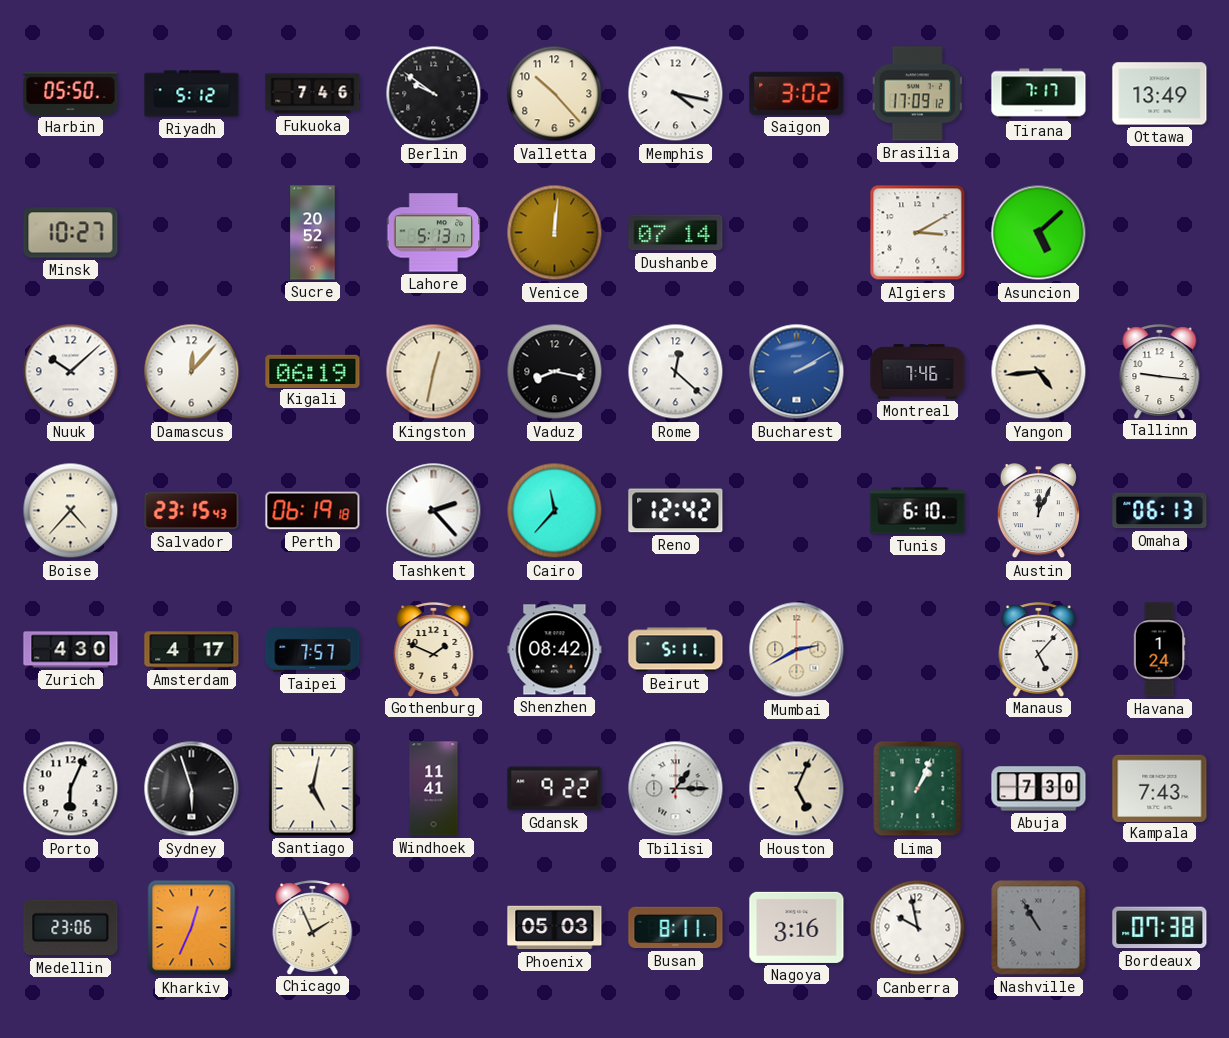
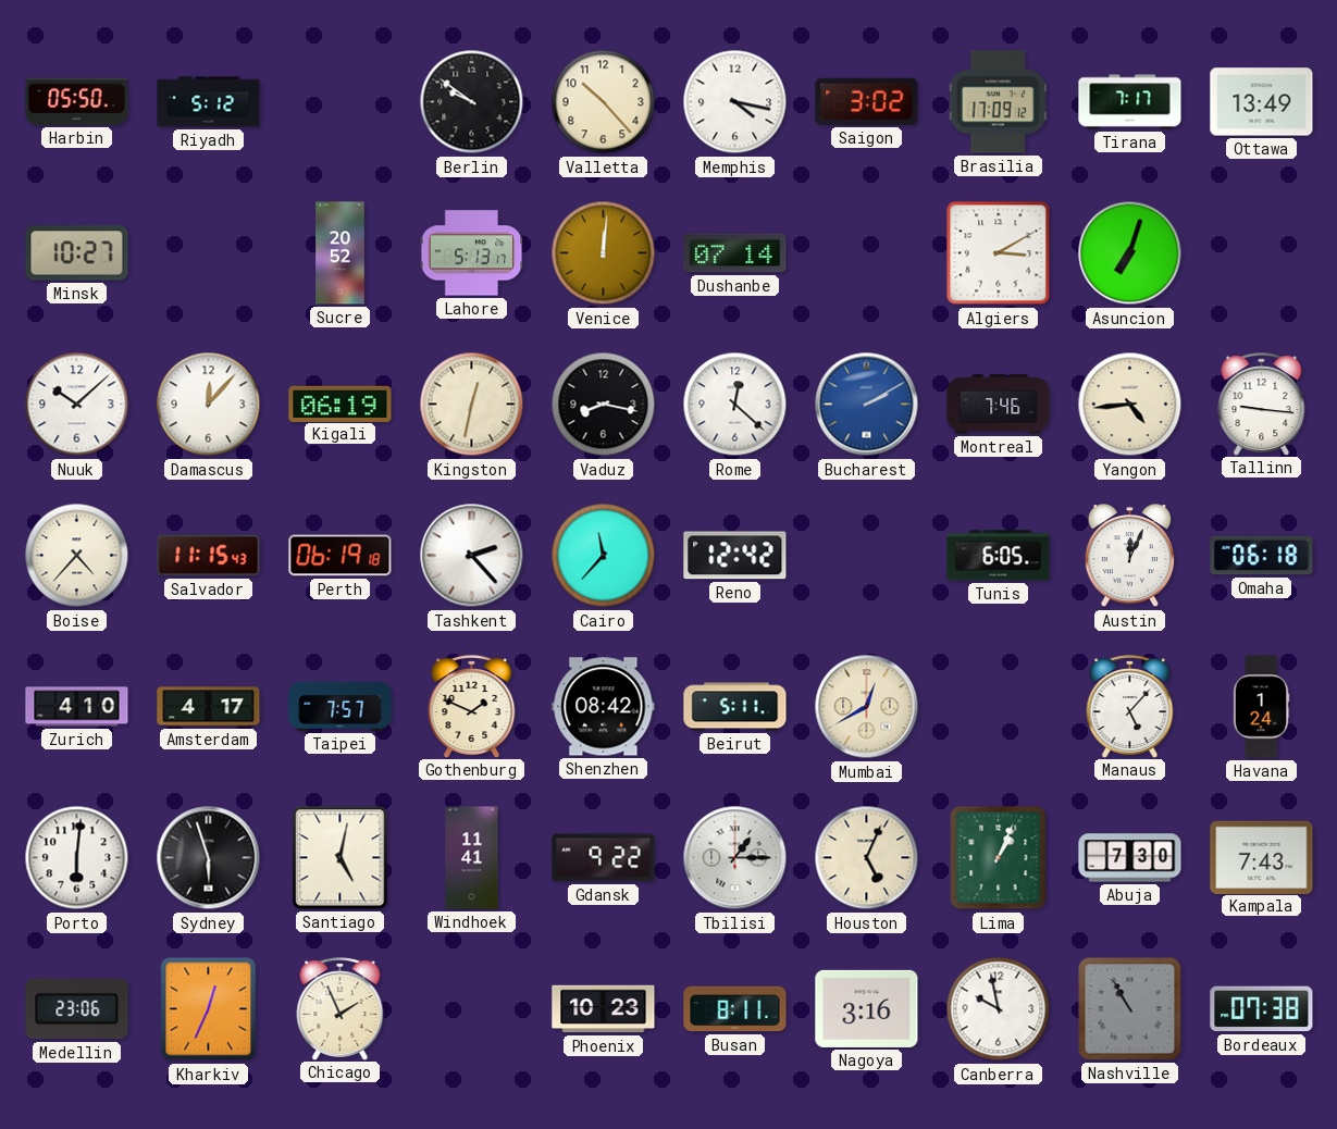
Fukuoka: 7:46 -> none (313, 94)
Asuncion: 5:08 -> 7:03 (1130, 253)
Salvador: 23:15 -> 11:15 (209, 556)
Tunis: 6:10 -> 6:05 (999, 556)
Omaha: 06:13 -> 06:18 (1262, 556)
Zurich: 4:30 -> 4:10 (77, 707)
Mumbai: 2:40 -> 12:40 (867, 707)
Porto: 6:04 -> 6:01 (77, 858)
Phoenix: 05:03 -> 10:23 (604, 1009)
